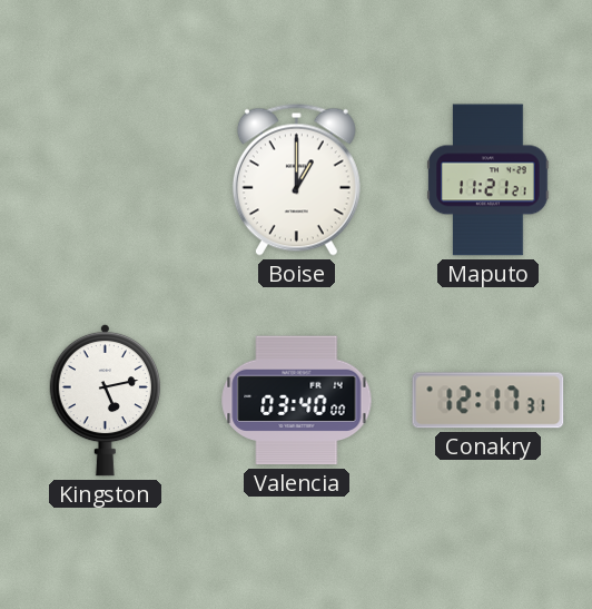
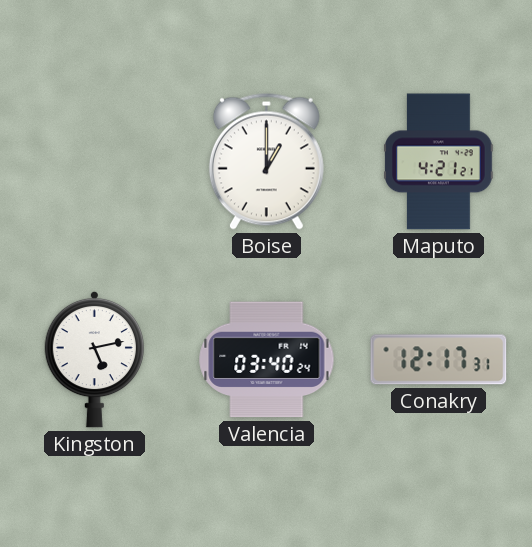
Maputo: 11:21 -> 4:21 (439, 162)
Valencia: 03:40:00 -> 03:40:24 (267, 360)
